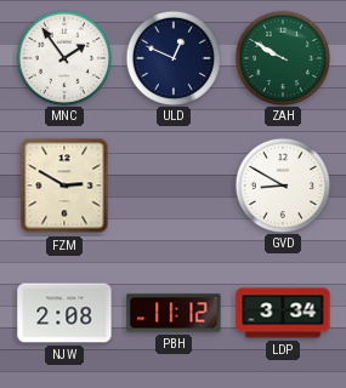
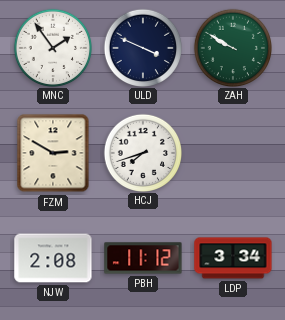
ULD: 12:49 -> 3:49 (142, 47)
HCJ: none -> 7:42 (142, 152)
GVD: 8:50 -> none (282, 184)
